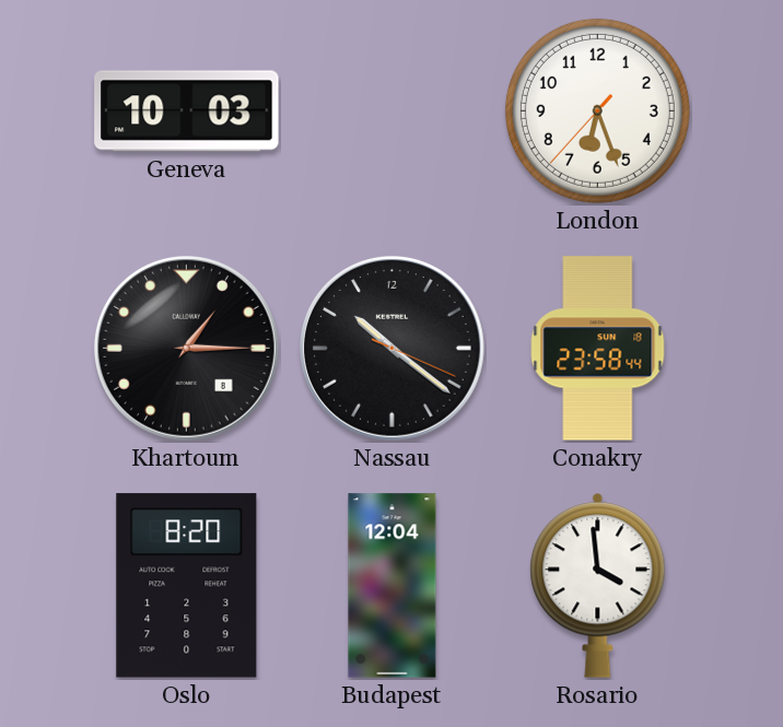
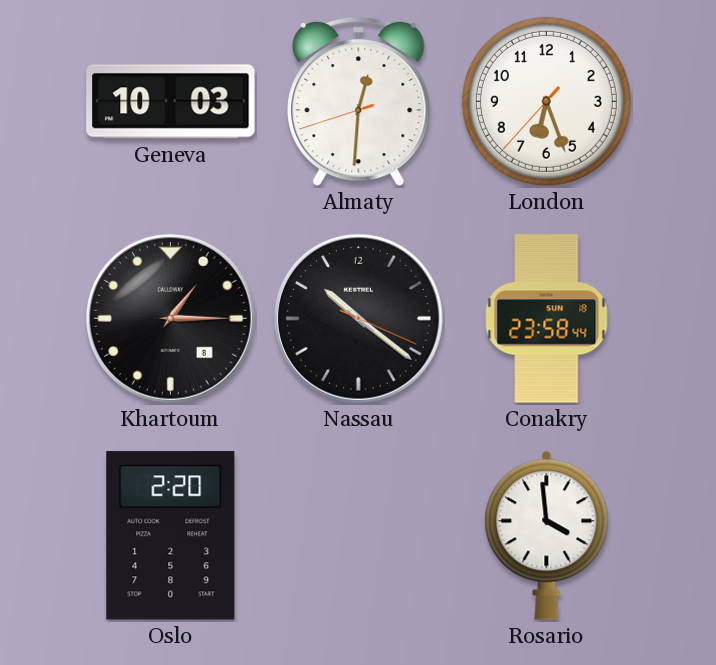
Almaty: none -> 12:30 (359, 102)
Oslo: 8:20 -> 2:20 (171, 536)
Budapest: 12:04 -> none (393, 586)
